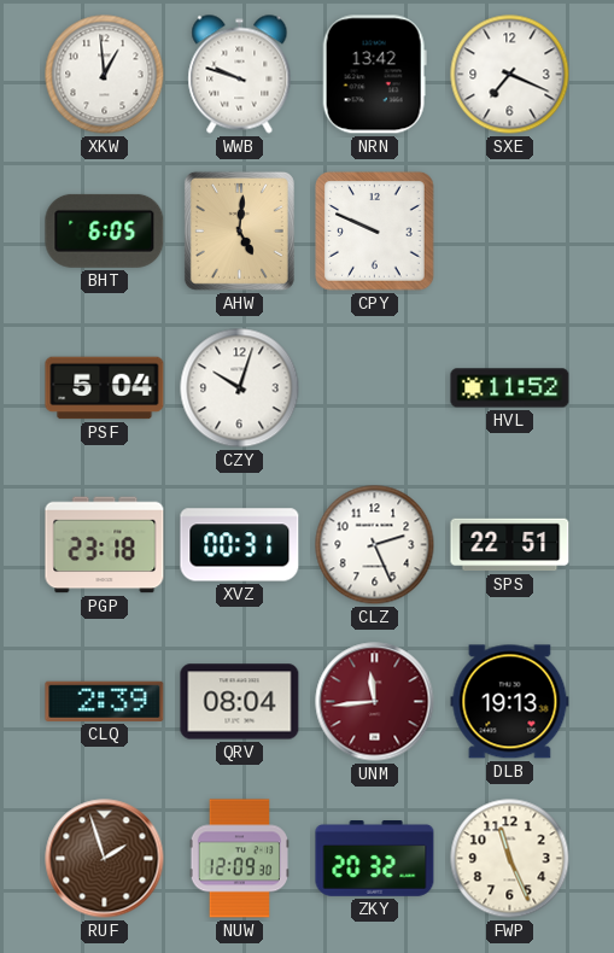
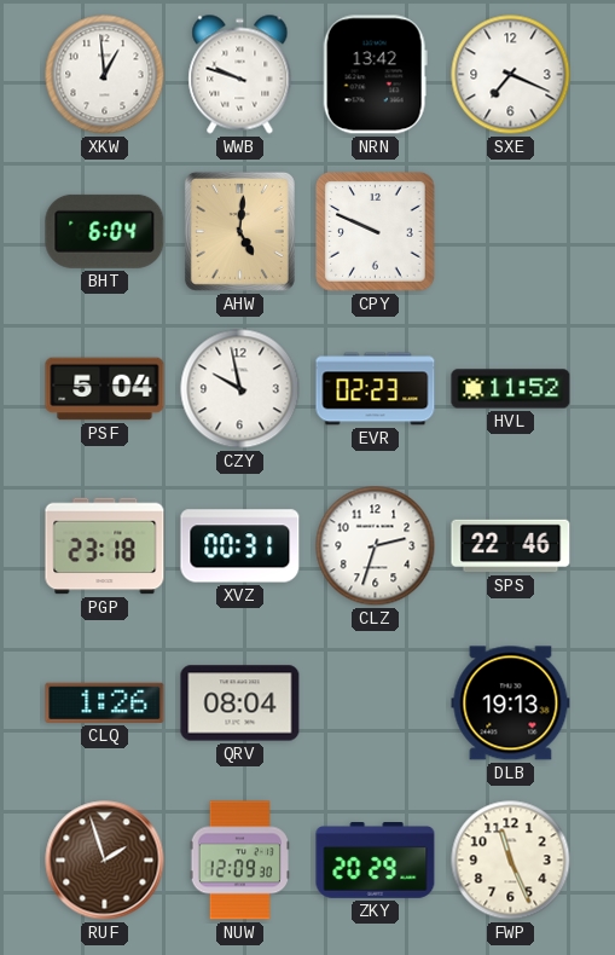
BHT: 6:05 -> 6:04 (105, 231)
CZY: 10:03 -> 9:58 (240, 389)
EVR: none -> 02:23 (376, 389)
CLZ: 2:26 -> 2:33 (376, 546)
SPS: 22:51 -> 22:46 (511, 546)
CLQ: 2:39 -> 1:26 (105, 702)
UNM: 11:44 -> none (375, 702)
ZKY: 20:32 -> 20:29 (376, 861)
